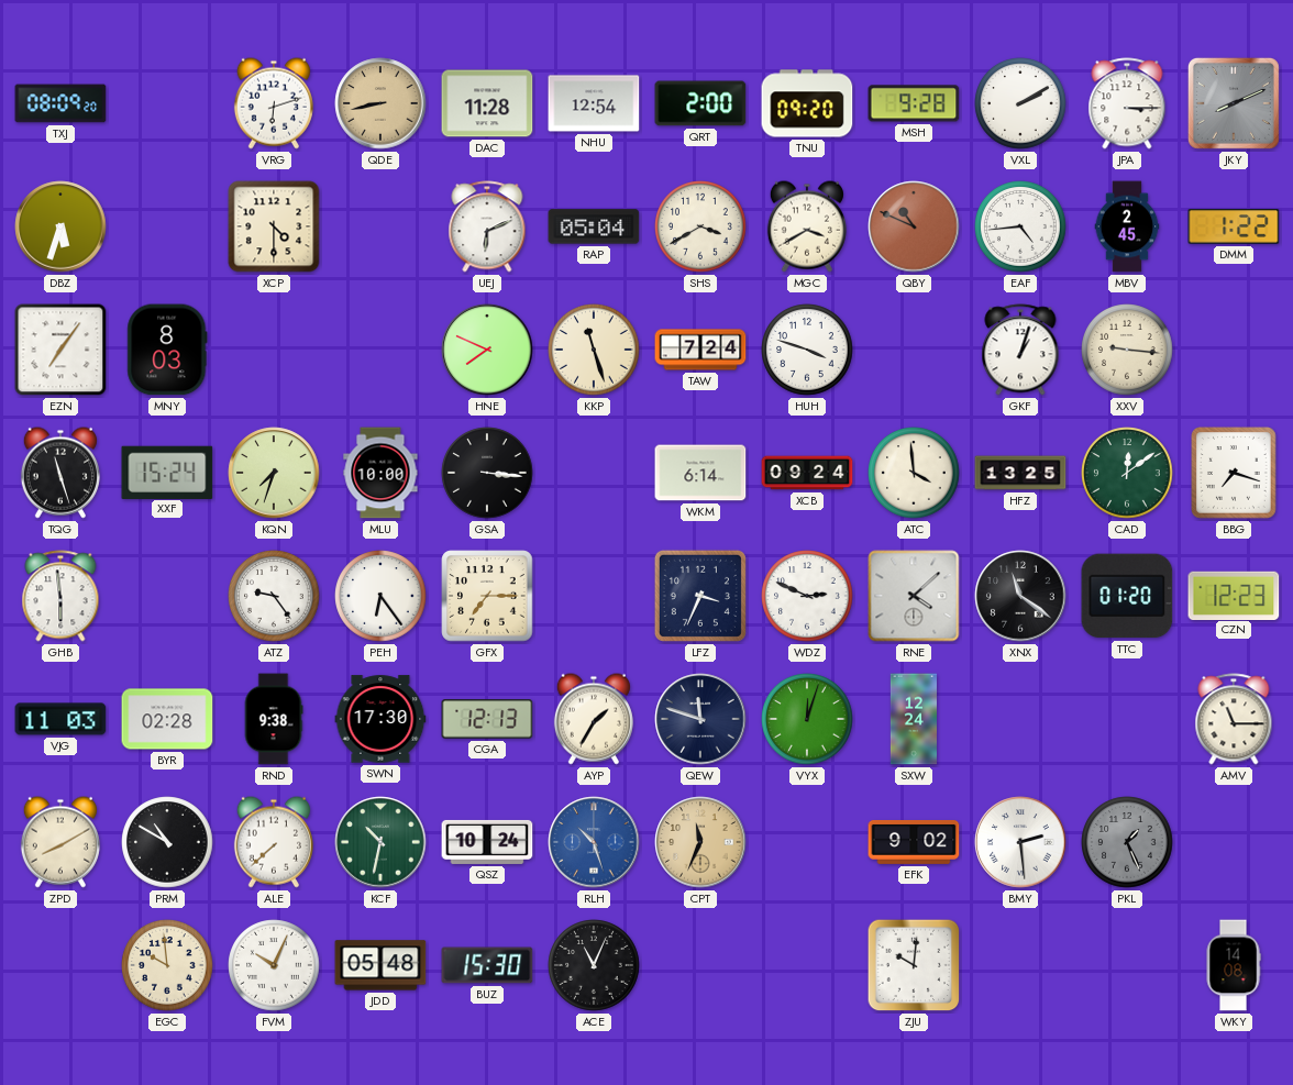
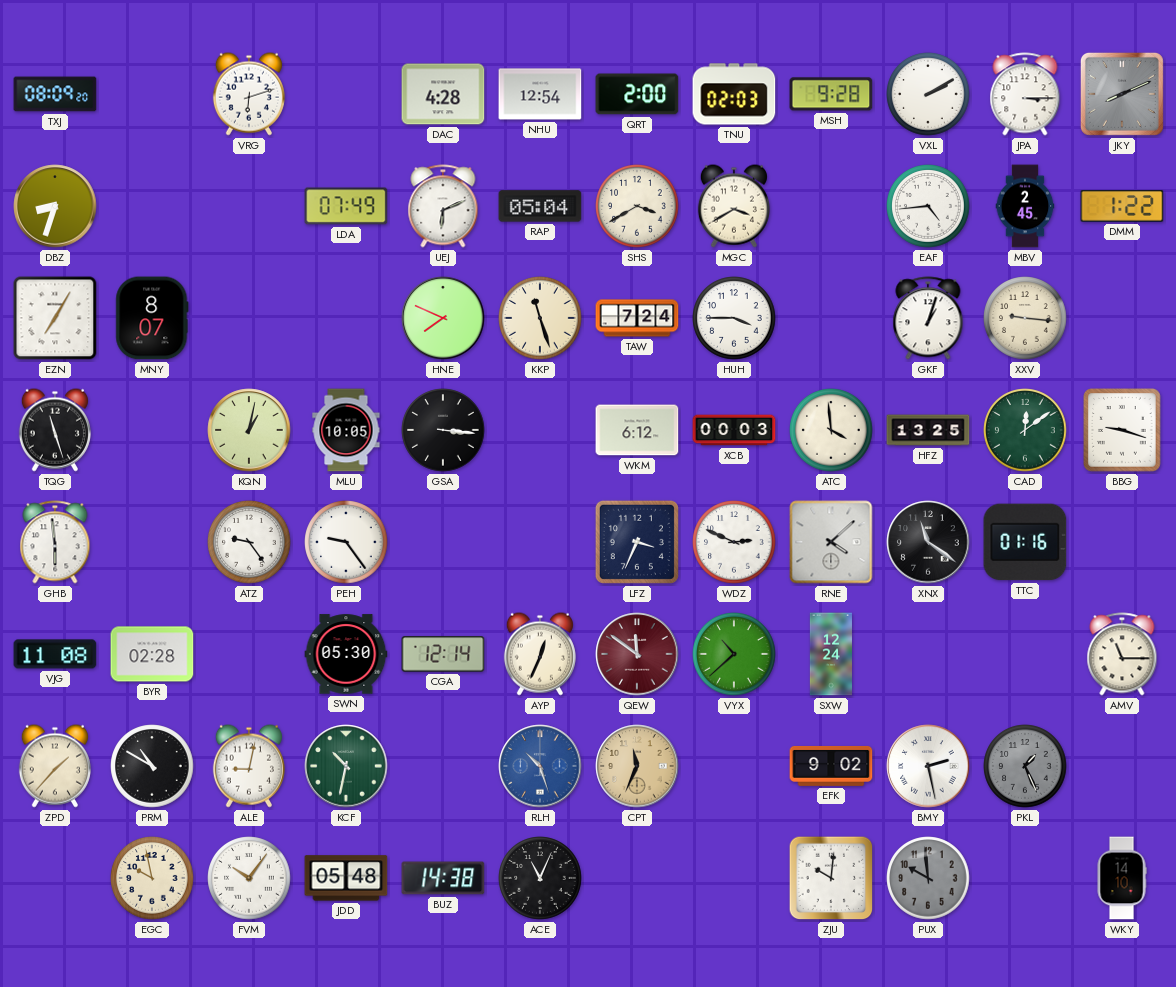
QDE: 8:43 -> none (380, 103)
DAC: 11:28 -> 4:28 (443, 94)
TNU: 09:20 -> 02:03 (734, 94)
DBZ: 5:33 -> 8:33 (55, 206)
XCP: 4:30 -> none (274, 226)
LDA: none -> 07:49 (346, 206)
QBY: 10:49 -> none (914, 226)
EZN: 7:06 -> 7:05 (55, 318)
MNY: 8:03 -> 8:07 (152, 318)
HUH: 3:48 -> 3:45 (734, 318)
XXF: 15:24 -> none (167, 472)
KQN: 7:33 -> 1:02 (249, 430)
MLU: 10:00 -> 10:05 (346, 430)
WKM: 6:14 -> 6:12 (637, 430)
XCB: 09:24 -> 00:03 (734, 430)
BBG: 7:18 -> 9:18 (1122, 430)
PEH: 6:24 -> 9:24 (346, 542)
GFX: 7:15 -> none (487, 596)
TTC: 01:20 -> 01:16 (1025, 542)
CZN: 12:23 -> none (1234, 595)
VJG: 11:03 -> 11:08 (55, 654)
RND: 9:38 -> none (274, 719)
SWN: 17:30 -> 05:30 (346, 654)
CGA: 12:13 -> 12:14 (443, 654)
AYP: 1:35 -> 12:34 (540, 654)
QEW: 11:48 -> 11:51 (637, 654)
QEW dial: navy -> burgundy (637, 654)
VYX: 12:03 -> 10:38 (734, 654)
ZPD: 8:10 -> 1:37 (55, 766)
ALE: 7:38 -> 9:02 (249, 766)
QSZ: 10:24 -> none (487, 842)
BMY: 2:29 -> 2:28 (928, 766)
EGC: 9:59 -> 9:58 (152, 878)
FVM: 10:04 -> 10:06 (249, 878)
BUZ: 15:30 -> 14:38 (443, 878)
PUX: none -> 9:59 (928, 878)
WKY: 14:08 -> 14:10 (1122, 878)
